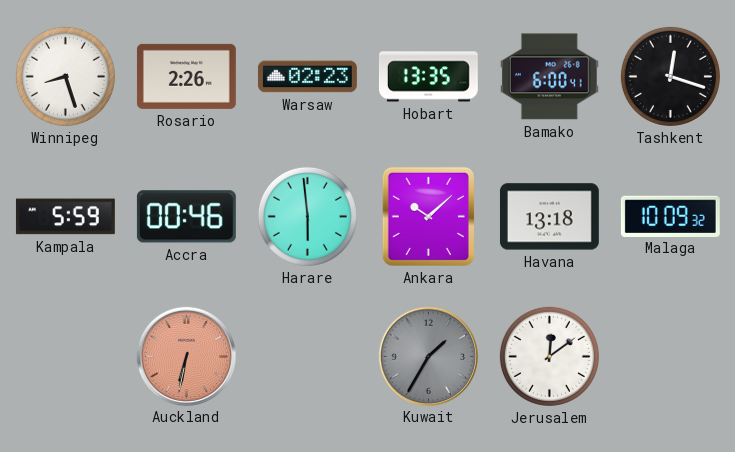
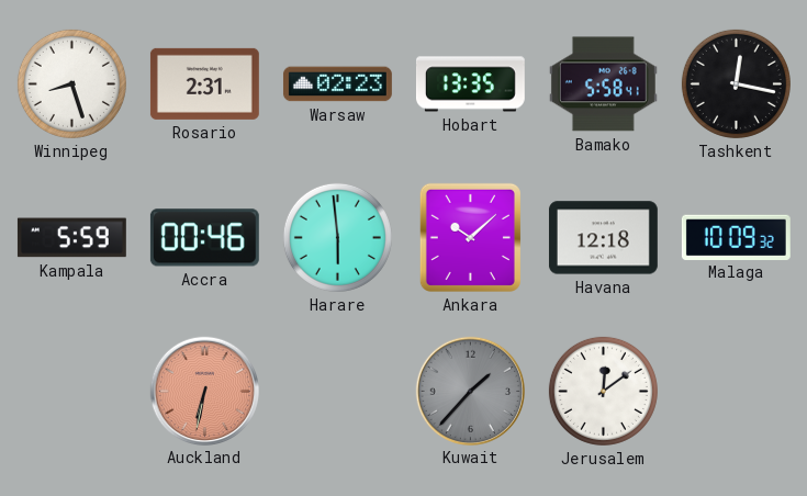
Rosario: 2:26 -> 2:31 (204, 83)
Bamako: 6:00 -> 5:58 (603, 84)
Tashkent: 12:18 -> 12:17 (736, 83)
Havana: 13:18 -> 12:18 (603, 238)
Kuwait: 1:35 -> 1:37 (470, 391)
